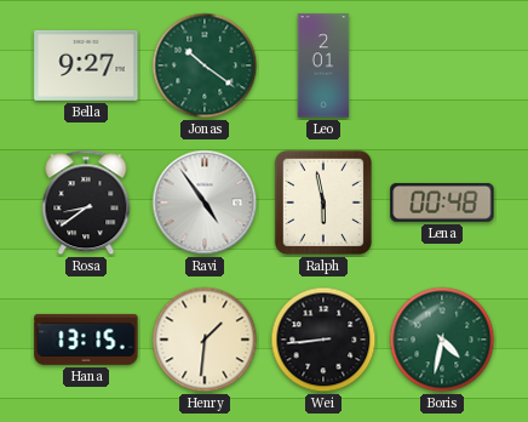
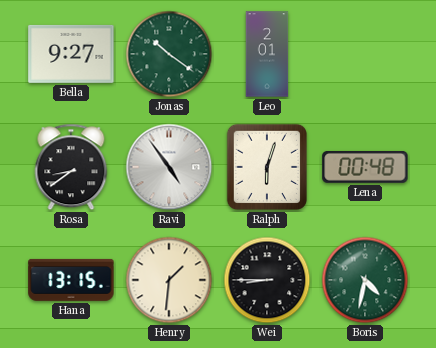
Ralph: 5:58 -> 6:03 (267, 167)
Wei: 8:44 -> 8:45 (267, 280)
